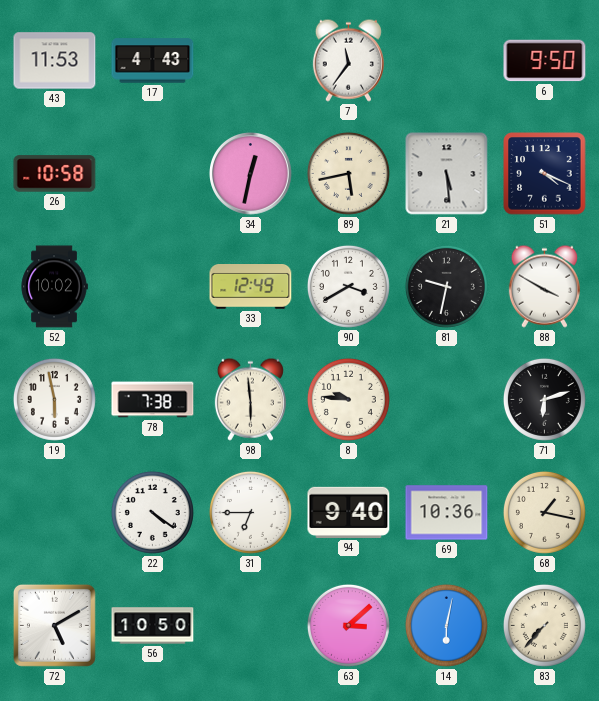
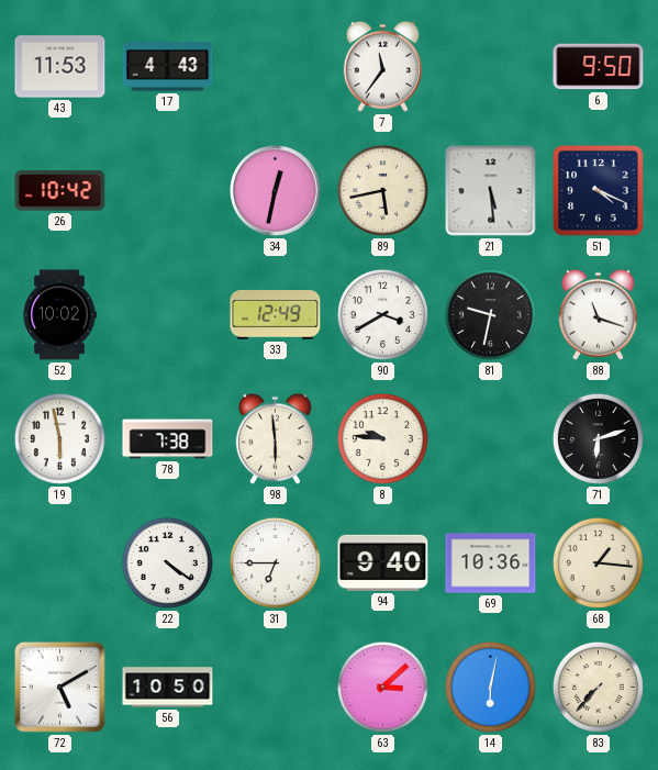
26: 10:58 -> 10:42 (60, 191)
88: 3:50 -> 11:18 (598, 314)
68: 1:17 -> 1:16 (598, 562)
